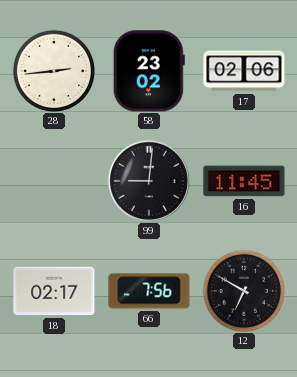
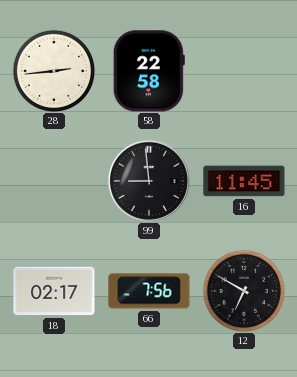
58: 23:02 -> 22:58 (149, 71)
17: 02:06 -> none (244, 71)
99: 9:01 -> 8:59 (149, 181)
